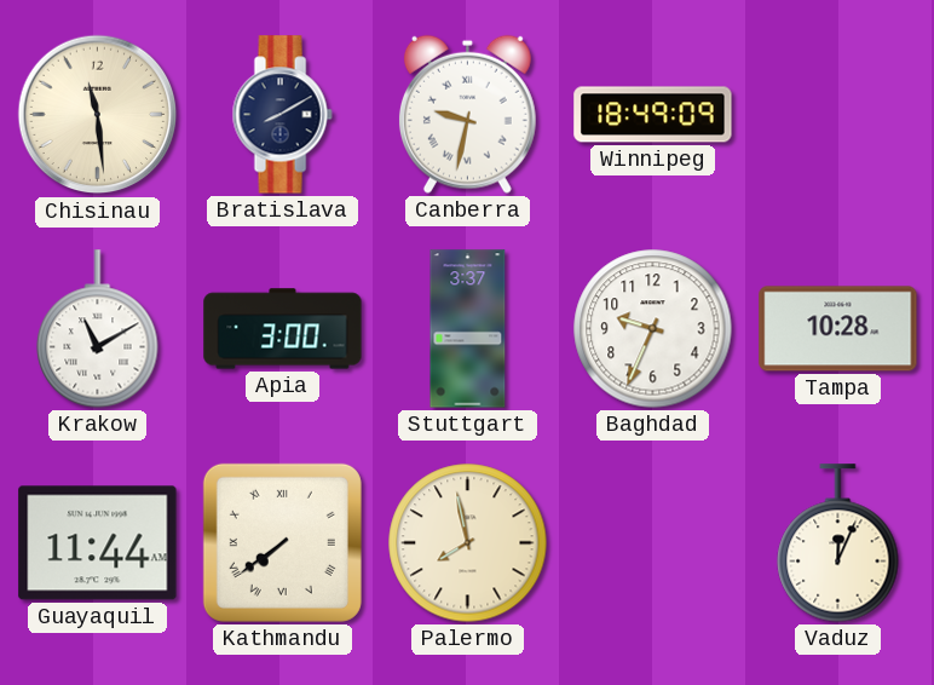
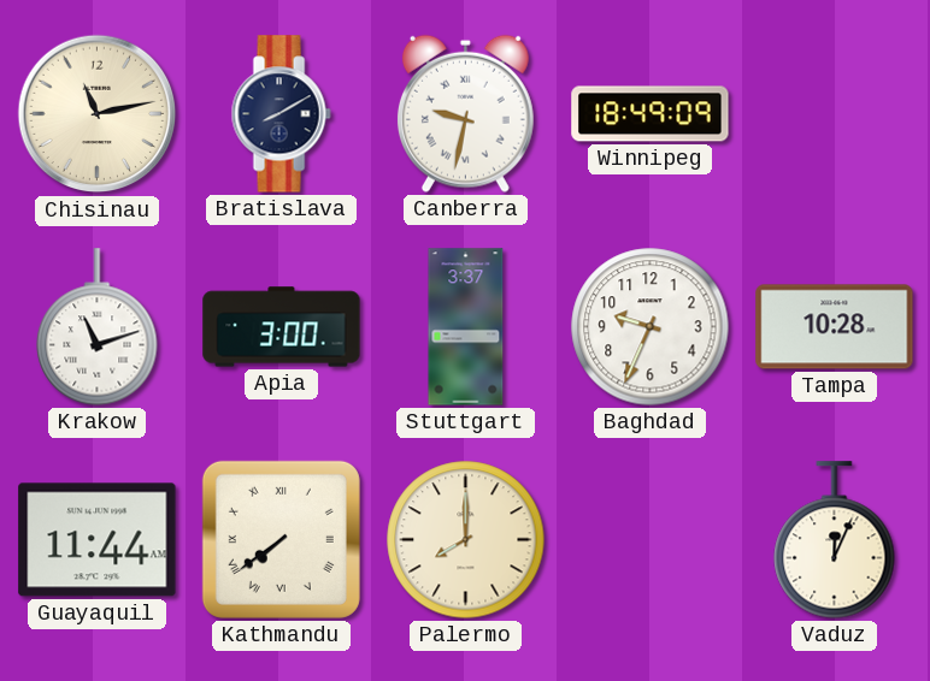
Chisinau: 11:29 -> 11:13 (98, 114)
Krakow: 11:10 -> 11:12 (98, 327)
Palermo: 7:58 -> 8:00 (466, 540)
